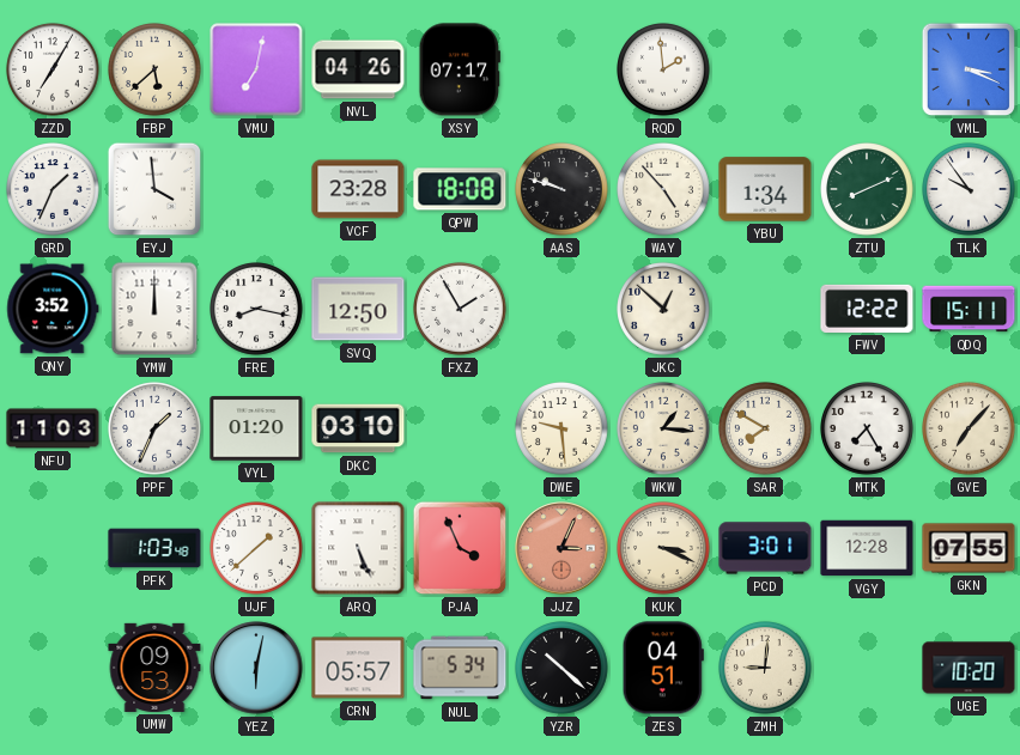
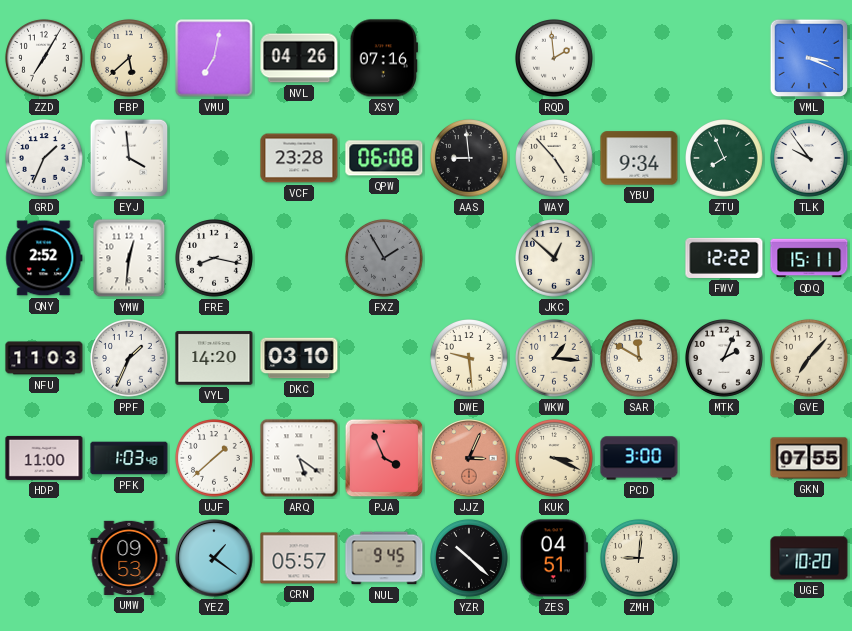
XSY: 07:17 -> 07:16 (384, 58)
QPW: 18:08 -> 06:08 (384, 158)
AAS: 9:48 -> 8:59 (470, 159)
YBU: 1:34 -> 9:34 (639, 158)
ZTU: 8:11 -> 7:56 (725, 159)
QNY: 3:52 -> 2:52 (44, 258)
YMW: 12:00 -> 12:31 (129, 258)
SVQ: 12:50 -> none (358, 309)
FXZ dial: white -> grey (385, 259)
VYL: 01:20 -> 14:20 (214, 358)
SAR: 7:50 -> 11:50 (640, 359)
MTK: 7:25 -> 2:04 (725, 359)
HDP: none -> 11:00 (44, 458)
ARQ: 5:26 -> 5:21 (299, 458)
PCD: 3:01 -> 3:00 (639, 458)
VGY: 12:28 -> none (867, 548)
YEZ: 6:02 -> 1:21 (214, 558)
NUL: 5:34 -> 9:45 (384, 558)
